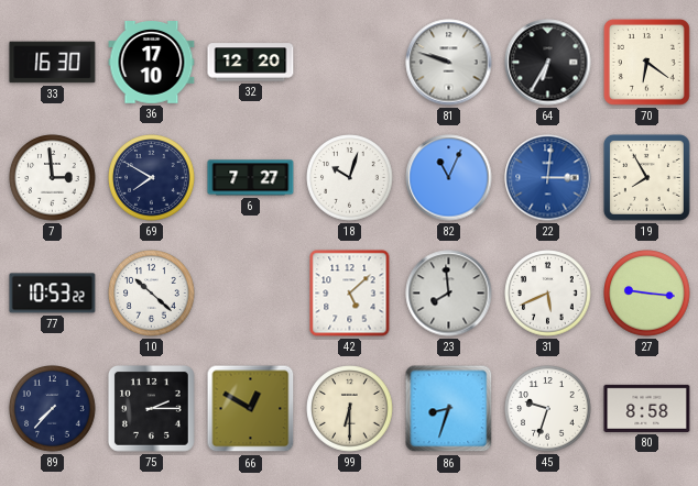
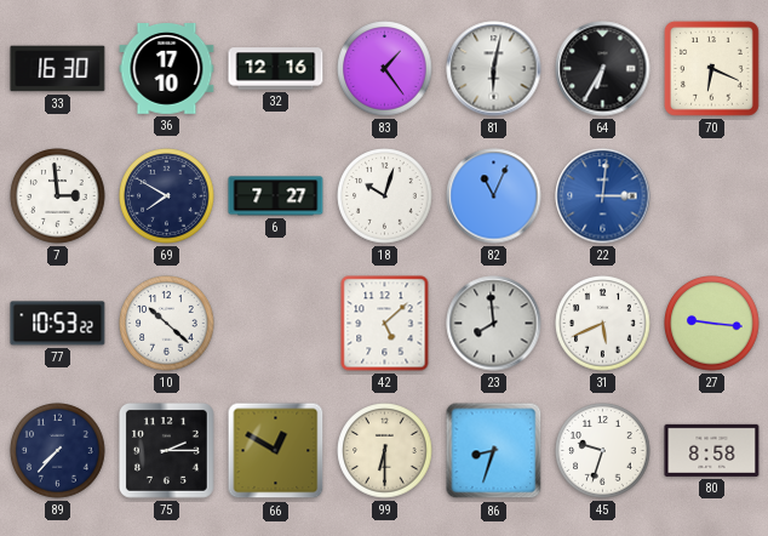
32: 12:20 -> 12:16 (276, 69)
83: none -> 1:24 (385, 69)
81: 9:48 -> 6:02 (494, 69)
70: 6:21 -> 6:19 (711, 68)
19: 7:55 -> none (646, 177)
